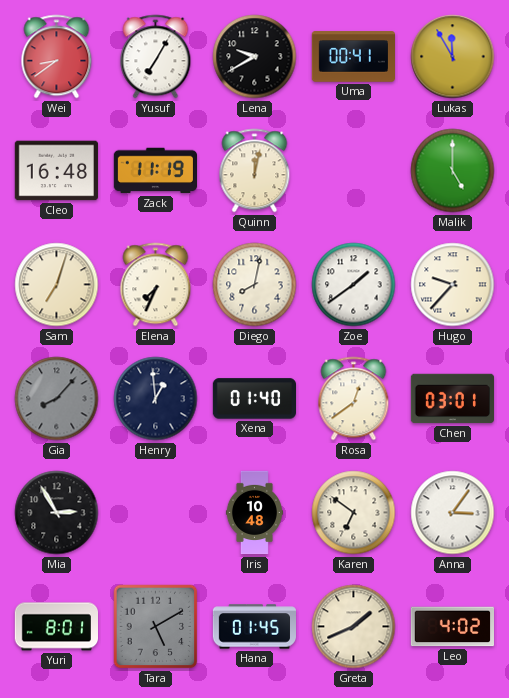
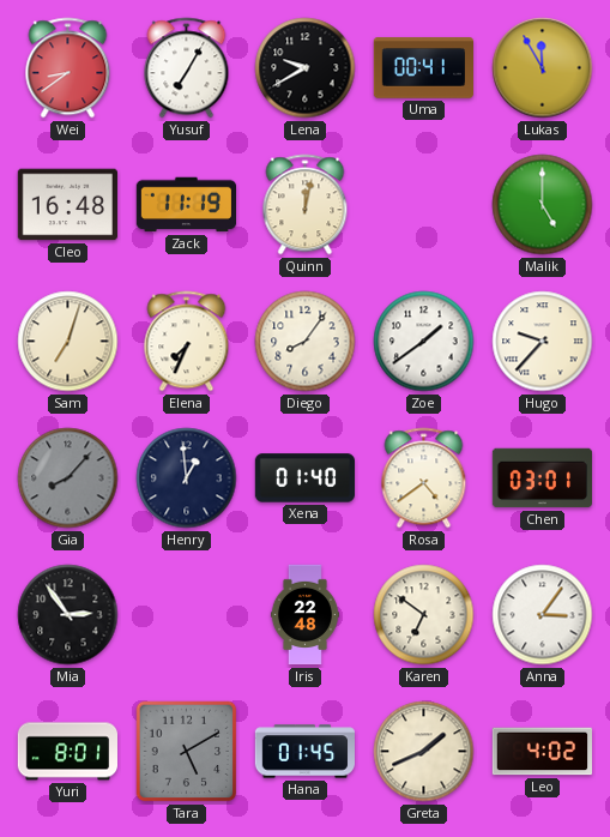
Diego: 8:02 -> 8:06 (306, 342)
Rosa: 12:39 -> 4:39 (424, 478)
Mia: 2:55 -> 2:54 (68, 615)
Iris: 10:48 -> 22:48 (304, 615)
